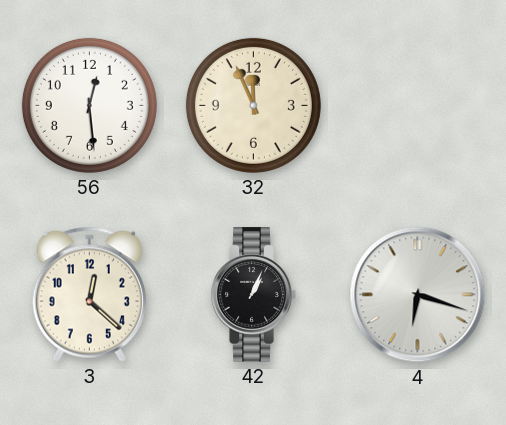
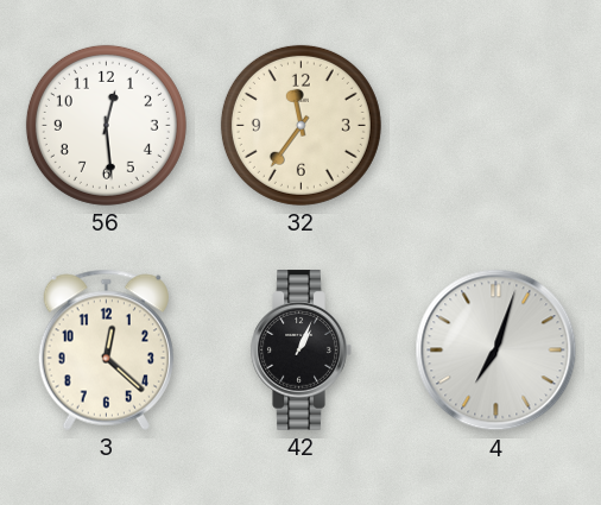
32: 11:56 -> 11:36 (300, 125)
4: 6:18 -> 7:03 (496, 351)
